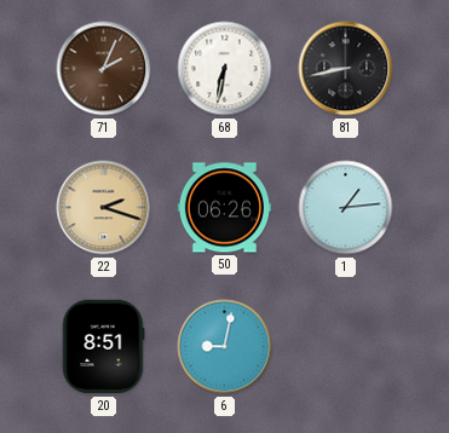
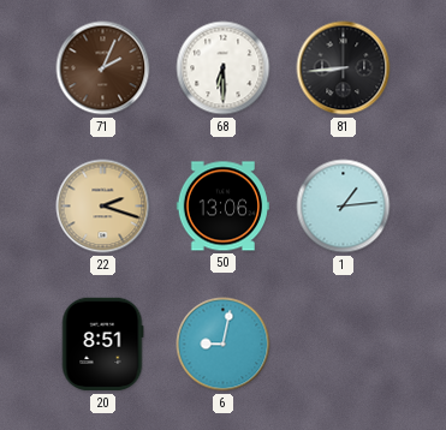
68: 6:32 -> 6:30 (224, 68)
81: 8:43 -> 8:44 (344, 68)
50: 06:26 -> 13:06 (224, 207)
